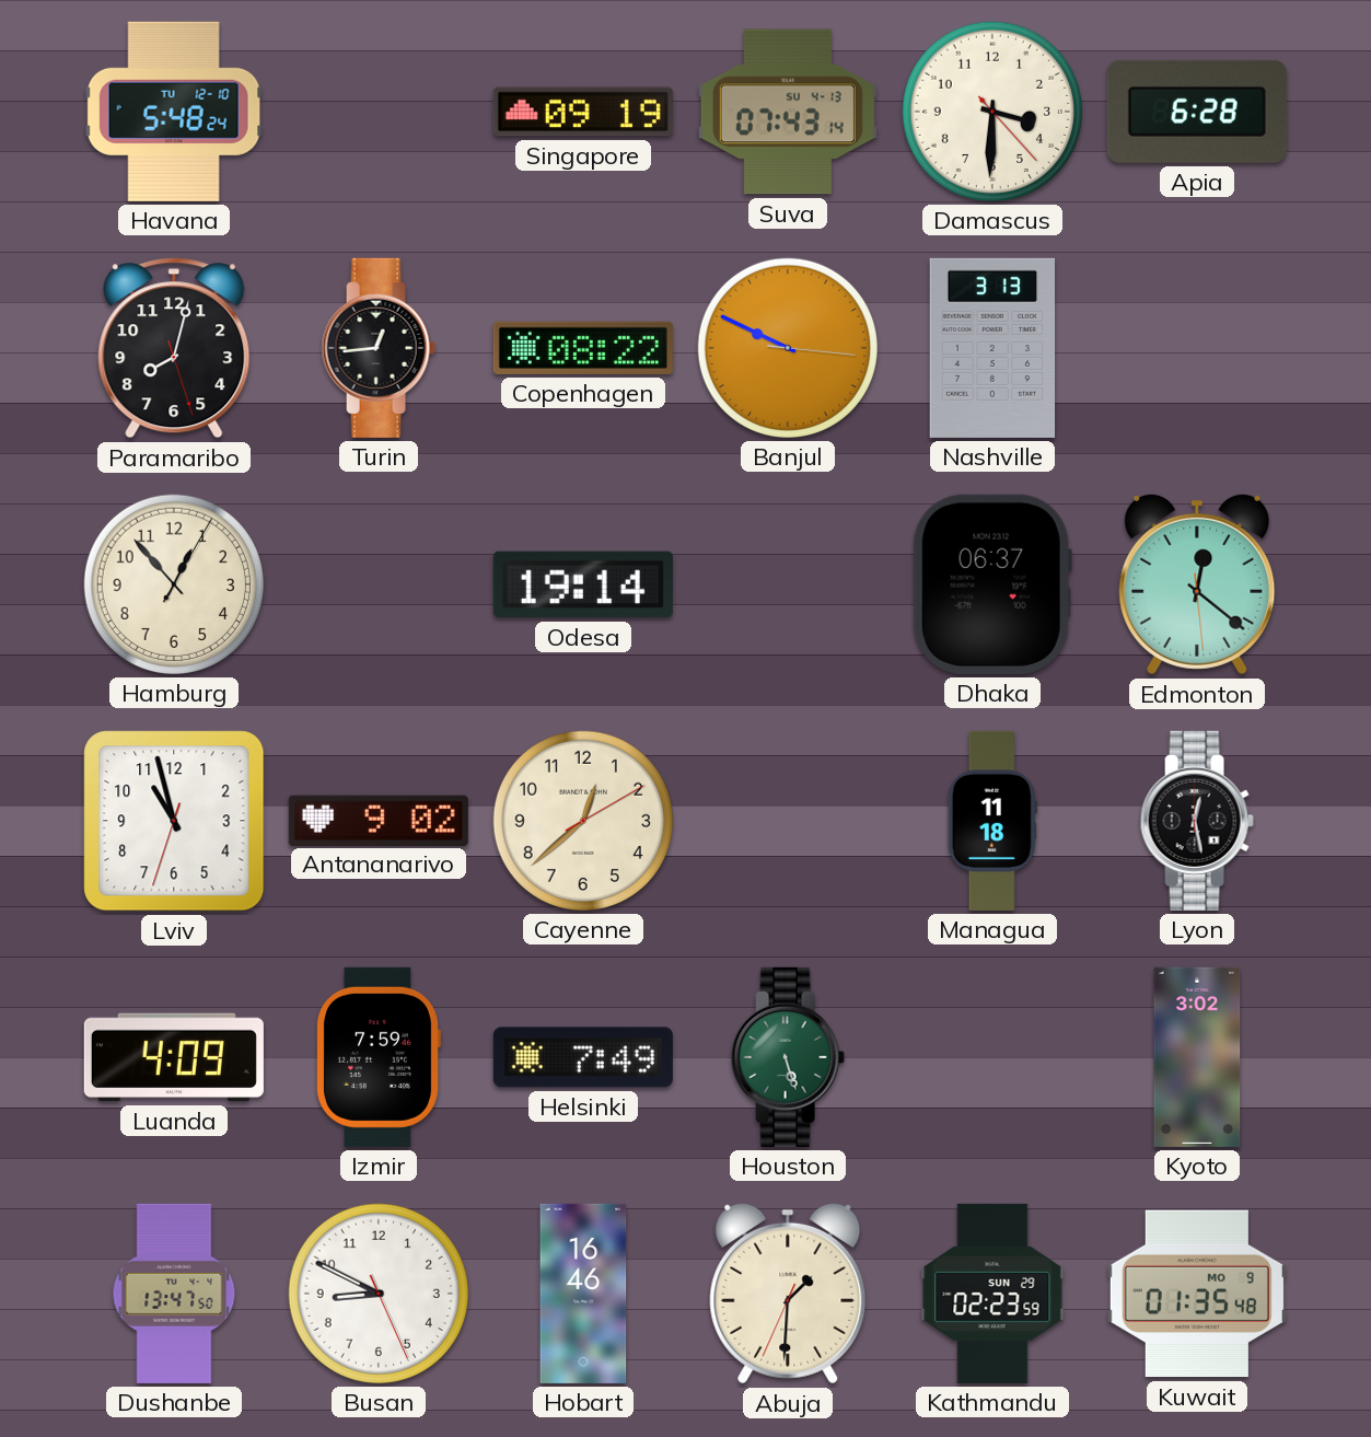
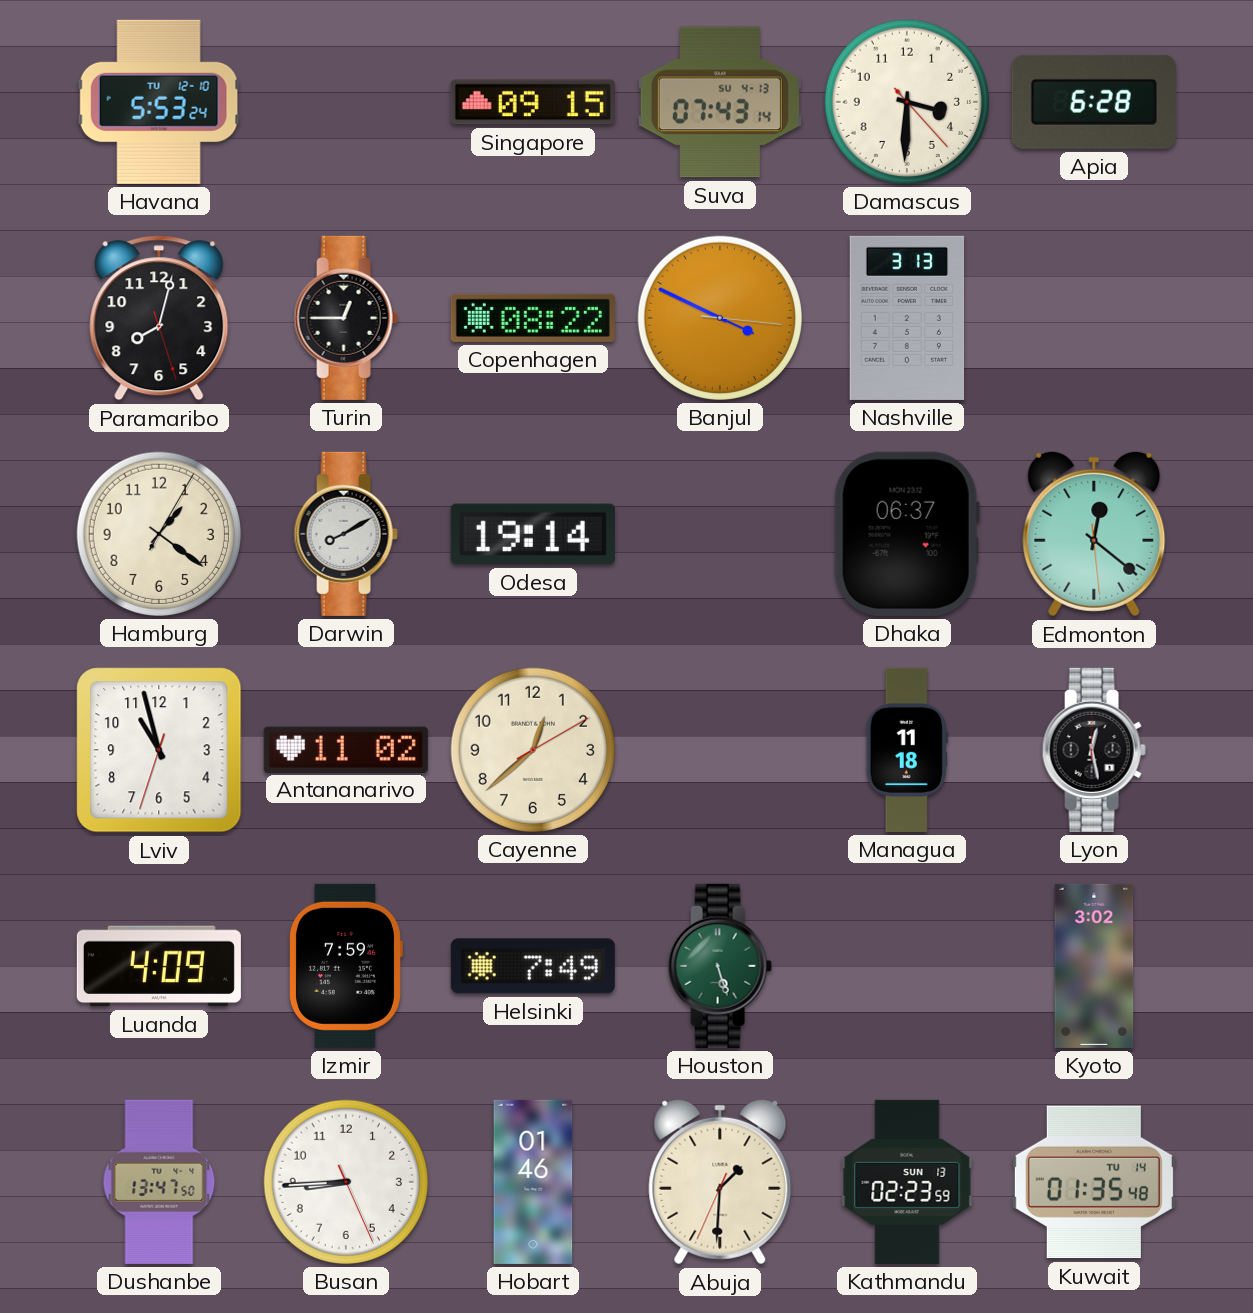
Havana: 5:48 -> 5:53 (159, 102)
Singapore: 09:19 -> 09:15 (533, 102)
Turin: 12:44 -> 12:45 (346, 318)
Banjul: 9:49 -> 3:49 (720, 318)
Hamburg: 12:53 -> 1:21 (159, 534)
Darwin: none -> 8:10 (346, 534)
Antananarivo: 9:02 -> 11:02 (346, 749)
Busan: 8:49 -> 8:44 (346, 1182)
Hobart: 16:46 -> 01:46 (533, 1182)
Kathmandu date: SUN 29 -> SUN 13 (907, 1182)
Kuwait date: MO 9 -> TU 14 (1094, 1182)
